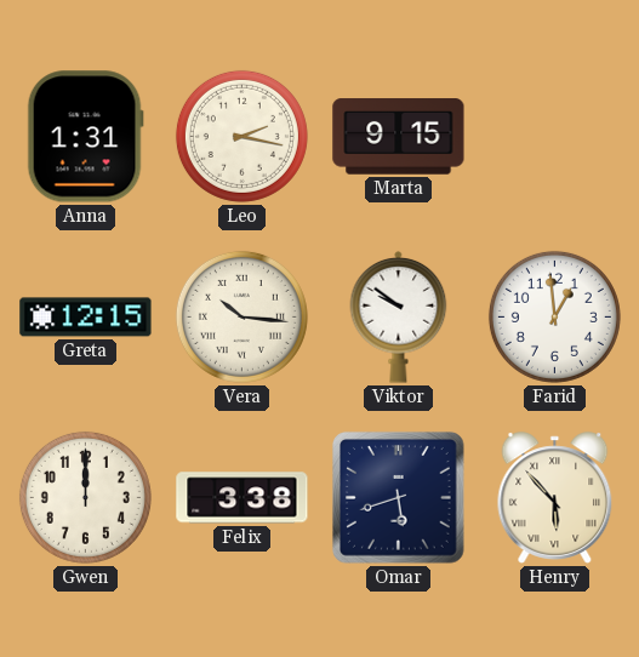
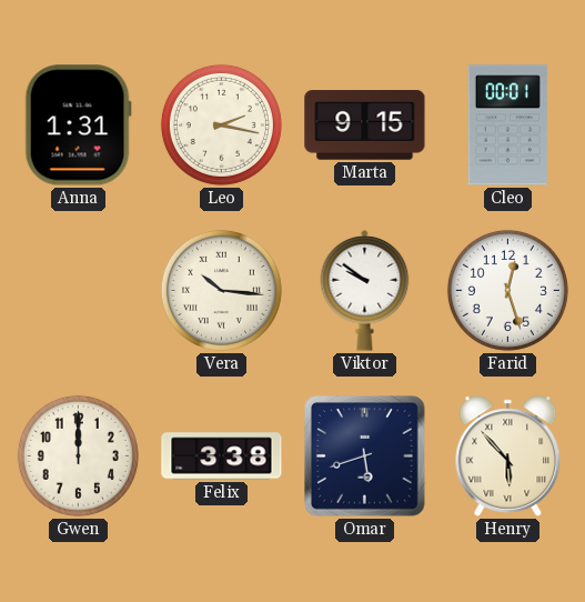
Cleo: none -> 00:01 (507, 126)
Greta: 12:15 -> none (86, 318)
Farid: 12:59 -> 12:27 (507, 290)
